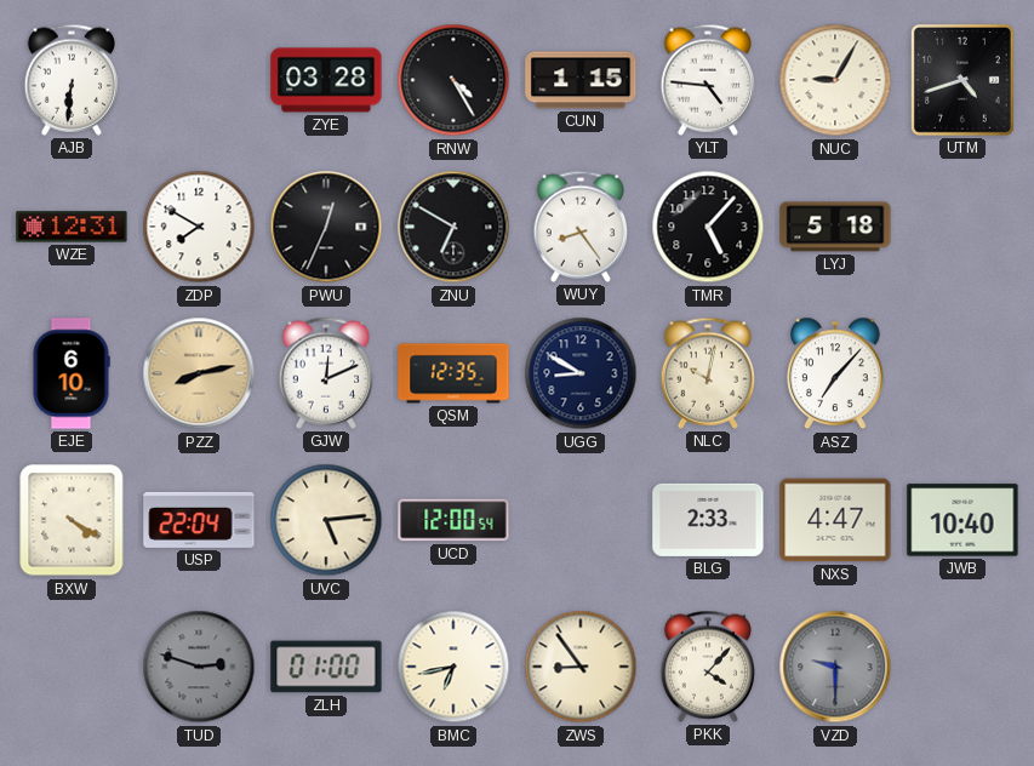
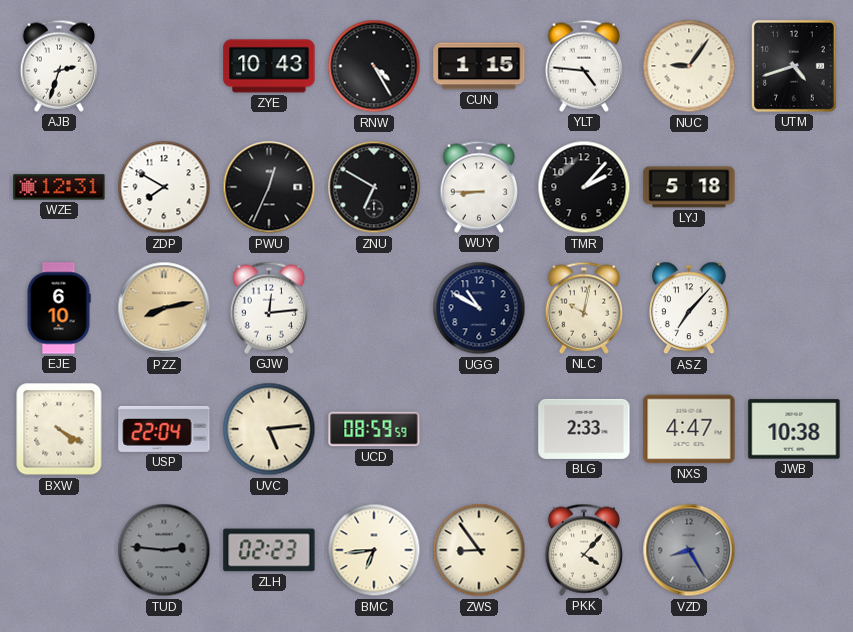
AJB: 6:31 -> 2:33 (59, 66)
ZYE: 03:28 -> 10:43 (269, 66)
NUC: 9:05 -> 9:06 (689, 66)
WUY: 8:24 -> 8:45 (479, 187)
TMR: 5:07 -> 2:07 (584, 187)
GJW: 12:11 -> 12:14 (269, 308)
QSM: 12:35 -> none (453, 373)
UGG: 8:50 -> 10:50 (479, 308)
UCD: 12:00 -> 08:59 (374, 429)
JWB: 10:40 -> 10:38 (794, 429)
TUD: 2:48 -> 2:46 (164, 550)
ZLH: 01:00 -> 02:23 (269, 550)
BMC: 6:43 -> 6:44 (374, 550)
VZD: 9:30 -> 8:25 (689, 550)
